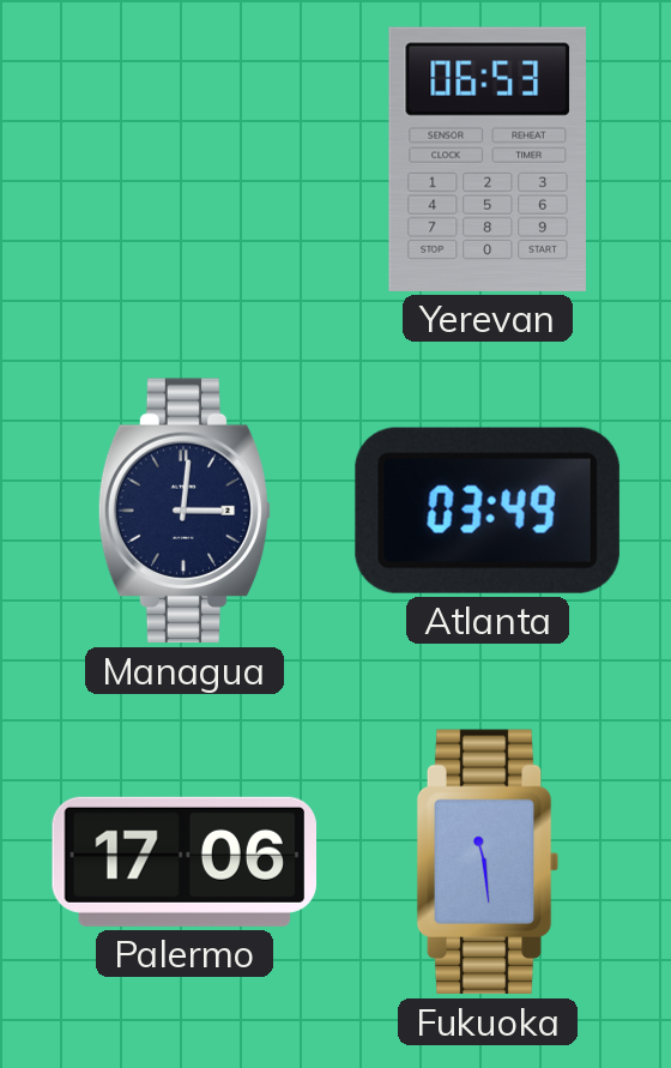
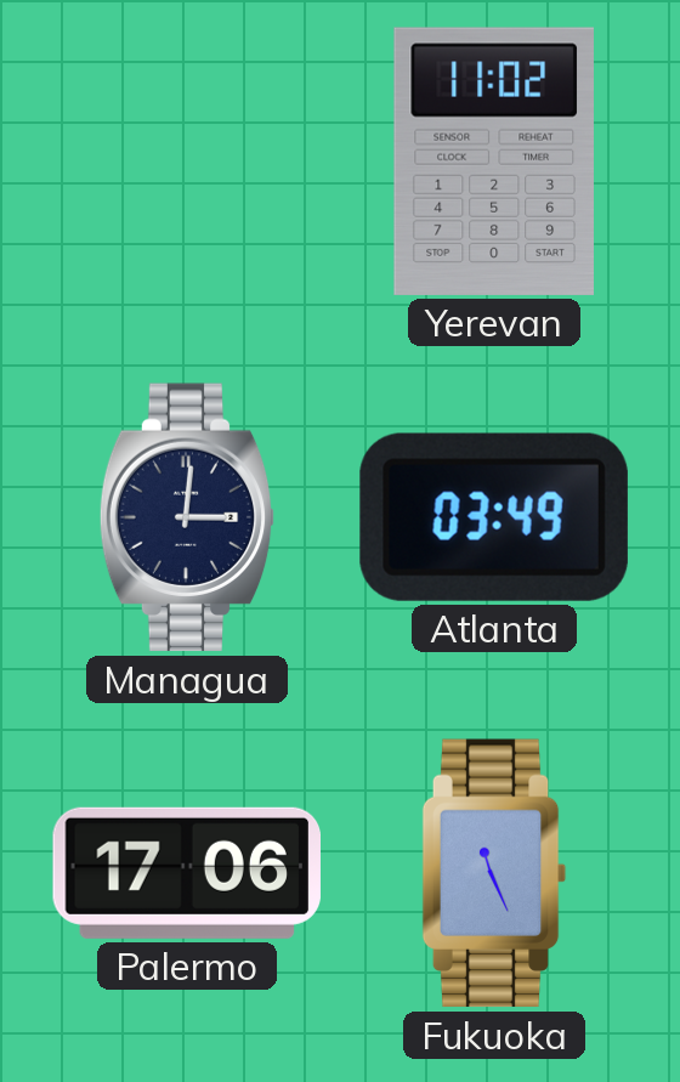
Yerevan: 06:53 -> 11:02 (494, 162)
Fukuoka: 11:29 -> 11:26 (494, 873)
